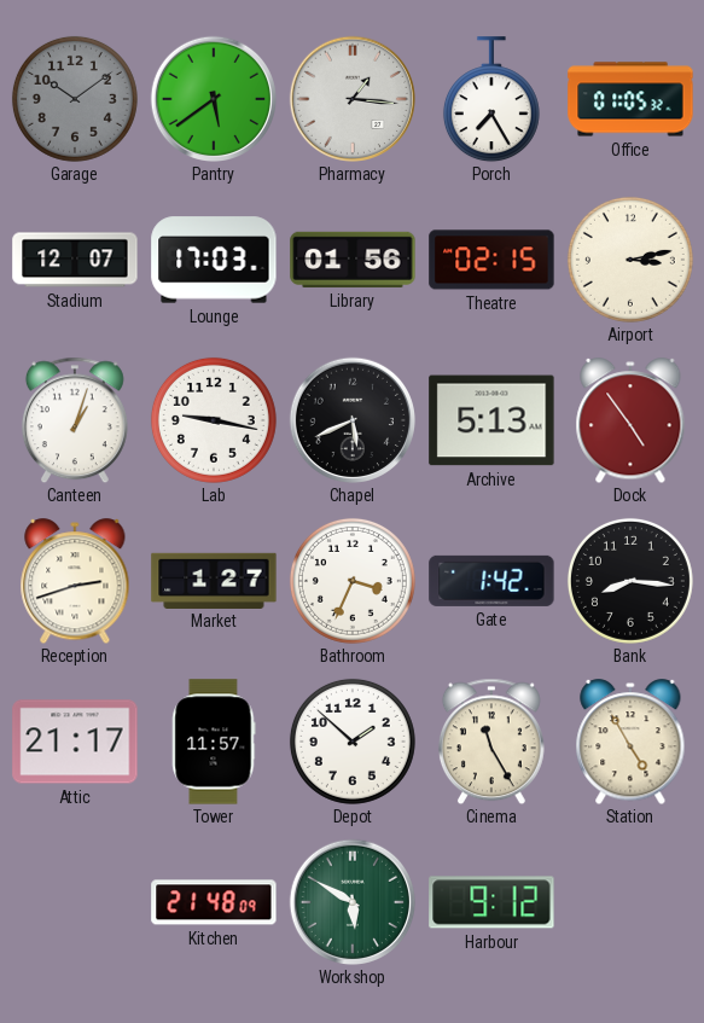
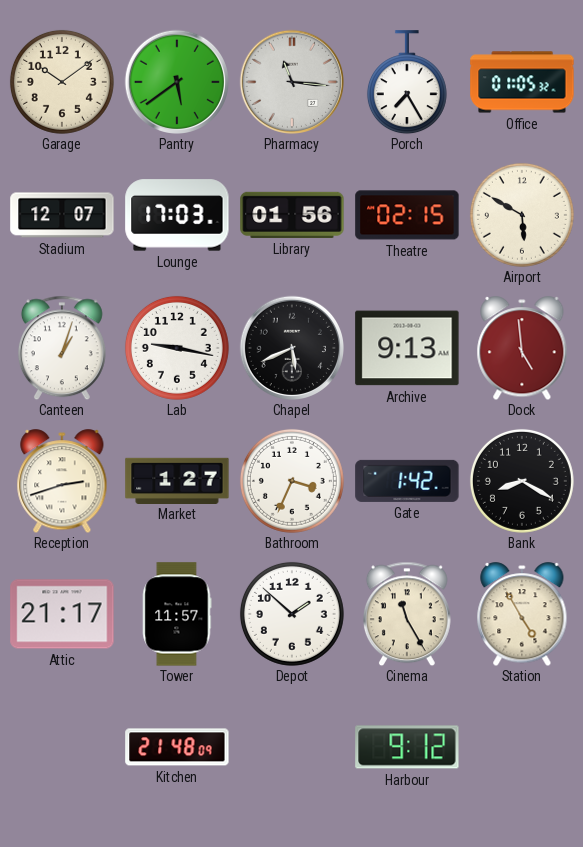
Garage dial: grey -> cream (62, 82)
Pharmacy: 1:16 -> 11:16 (291, 81)
Airport: 3:13 -> 5:50 (522, 215)
Archive: 5:13 -> 9:13 (407, 348)
Dock: 4:54 -> 4:59 (522, 348)
Bank: 8:16 -> 8:20 (522, 481)
Workshop: 5:50 -> none (351, 901)
